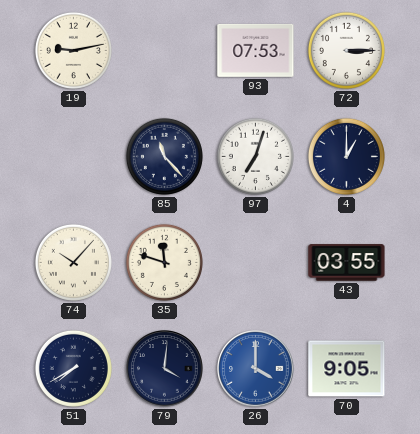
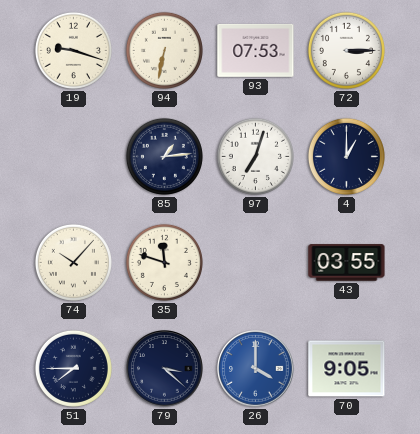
19: 9:13 -> 9:18 (73, 50)
94: none -> 6:32 (164, 50)
85: 11:23 -> 1:14 (164, 156)
51: 7:40 -> 7:45 (73, 368)
79: 4:01 -> 3:22 (165, 369)
